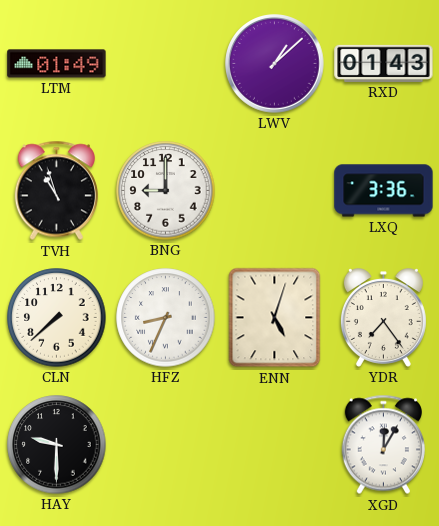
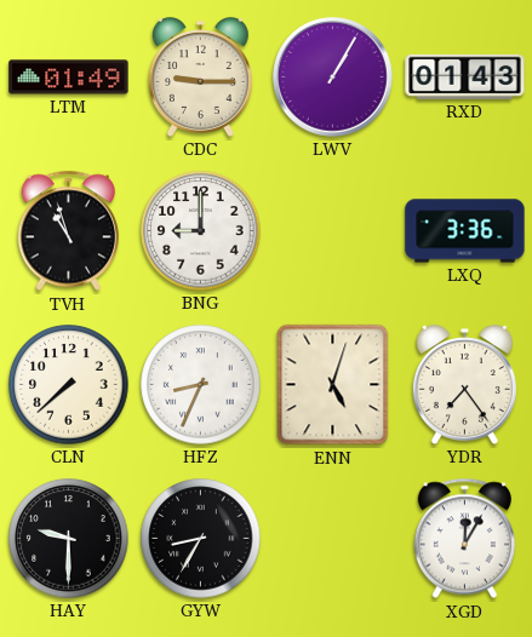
CDC: none -> 9:15 (200, 78)
LWV: 1:08 -> 1:05 (333, 78)
GYW: none -> 8:35 (201, 539)
